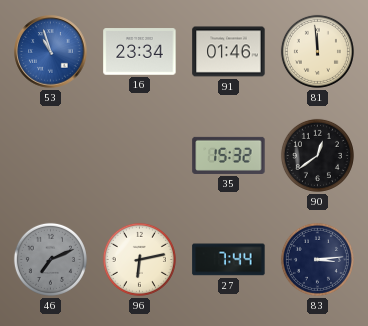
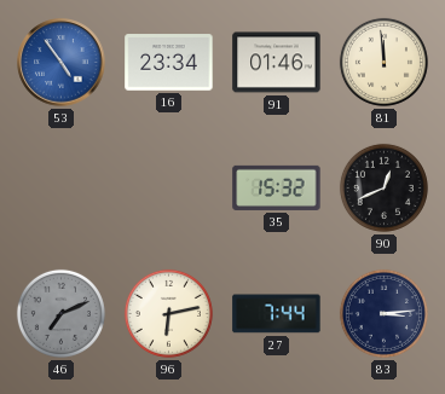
53: 10:57 -> 4:54 (62, 63)
90: 12:39 -> 12:41 (383, 187)
